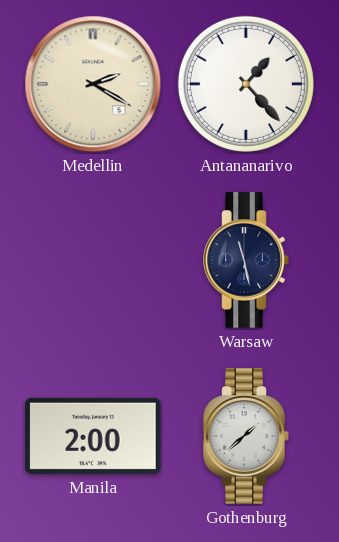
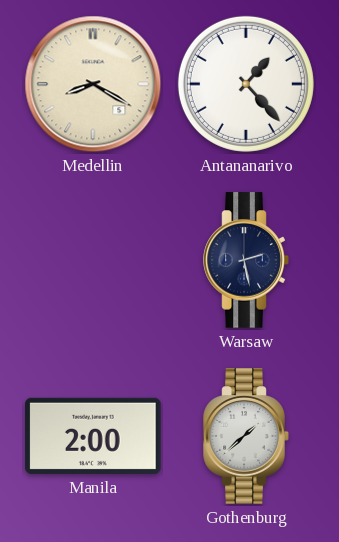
Medellin: 2:20 -> 8:20 (93, 84)
Warsaw: 11:28 -> 2:28 (246, 260)
